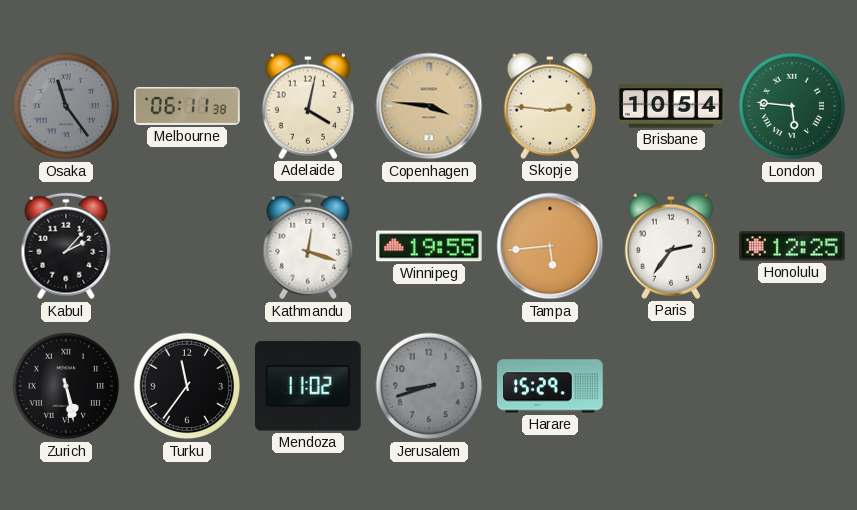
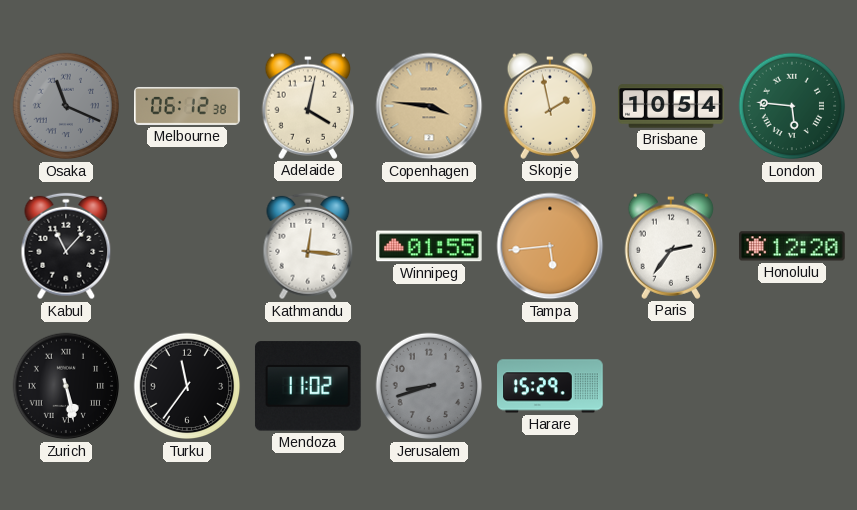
Osaka: 11:24 -> 11:19 (66, 106)
Melbourne: 06:11 -> 06:12 (187, 106)
Skopje: 2:46 -> 1:58 (549, 106)
Kabul: 2:07 -> 11:07 (66, 246)
Kathmandu: 12:18 -> 12:16 (308, 246)
Winnipeg: 19:55 -> 01:55 (430, 246)
Honolulu: 12:25 -> 12:20 (793, 246)
